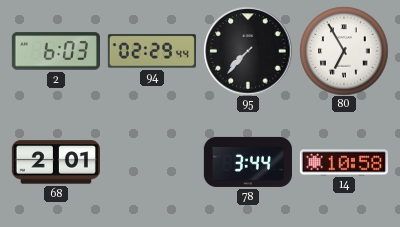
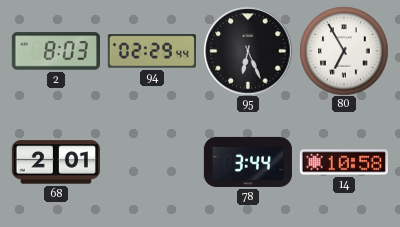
2: 6:03 -> 8:03 (56, 51)
95: 7:37 -> 6:26 (248, 51)
